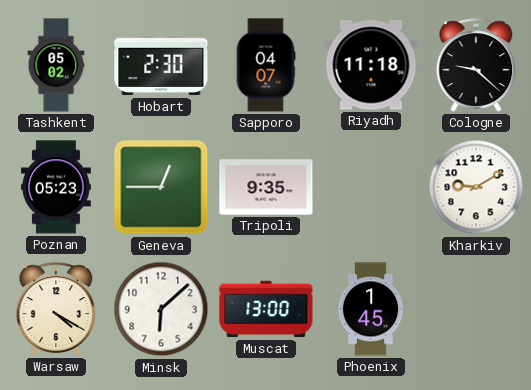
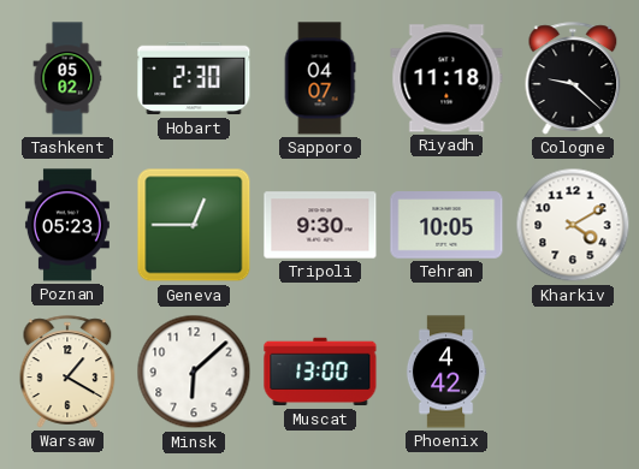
Tripoli: 9:35 -> 9:30 (320, 225)
Tehran: none -> 10:05 (446, 225)
Kharkiv: 9:10 -> 4:10 (573, 225)
Warsaw: 4:20 -> 1:20 (67, 372)
Phoenix: 1:45 -> 4:42 (446, 372)
